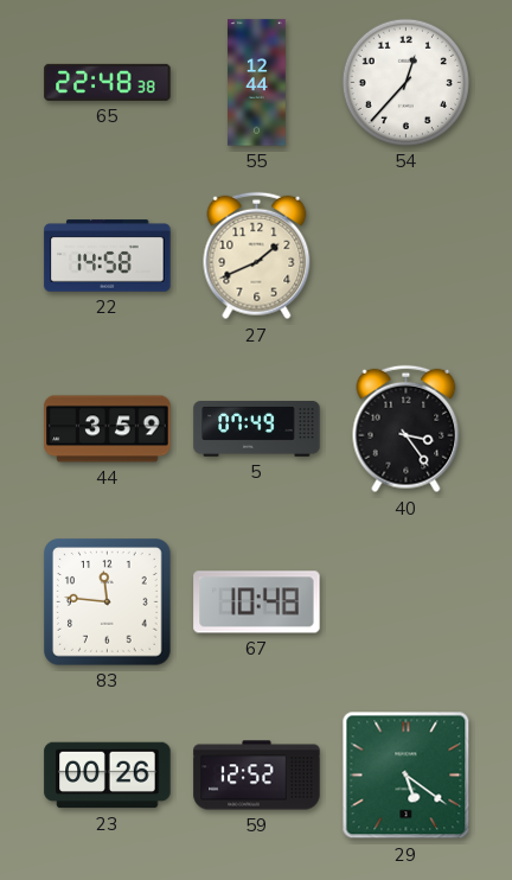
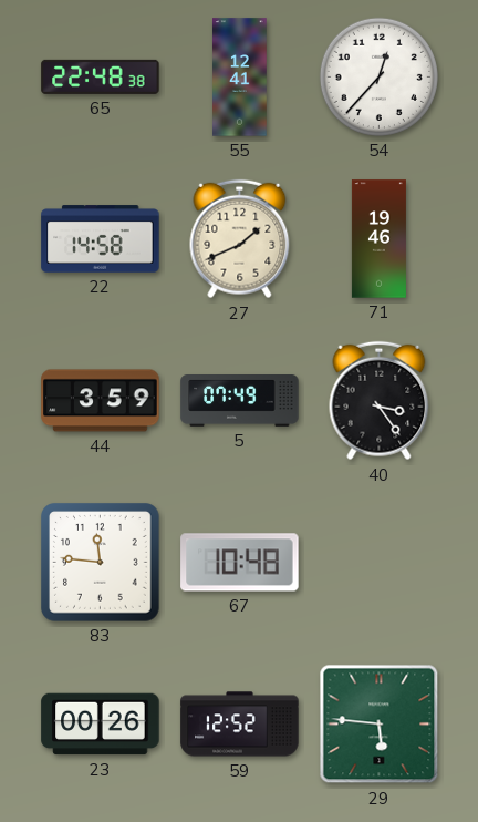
55: 12:44 -> 12:41 (240, 78)
71: none -> 19:46 (378, 239)
29: 5:21 -> 5:46 (380, 725)
